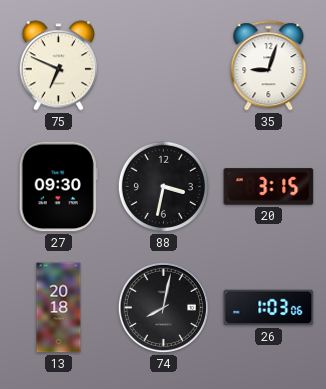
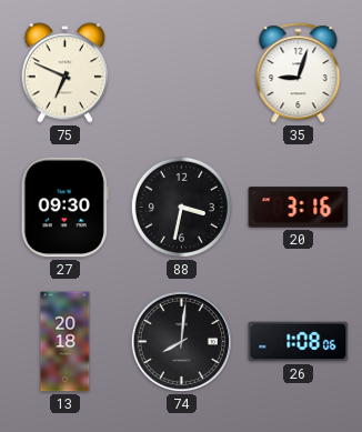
20: 3:15 -> 3:16 (299, 208)
74: 8:02 -> 8:01 (181, 341)
26: 1:03 -> 1:08 (299, 342)
